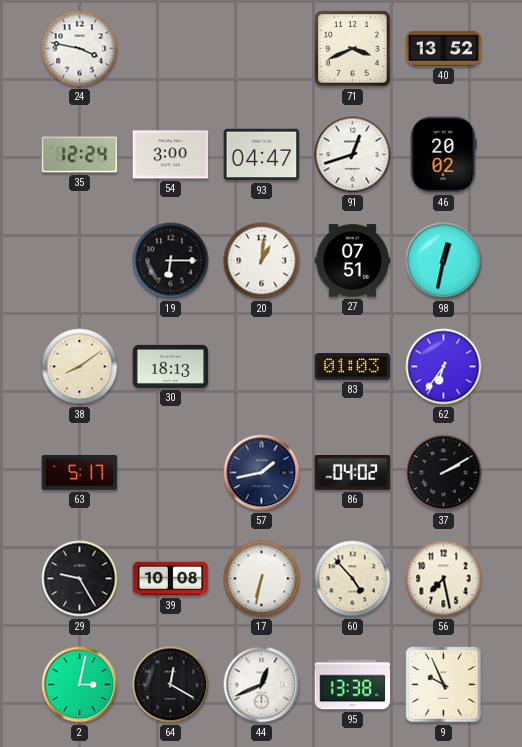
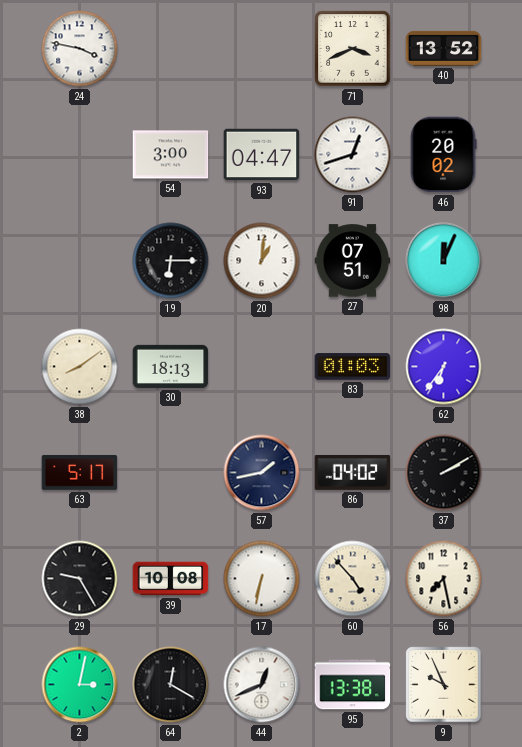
35: 12:24 -> none (80, 155)
98: 12:32 -> 12:04 (444, 261)
